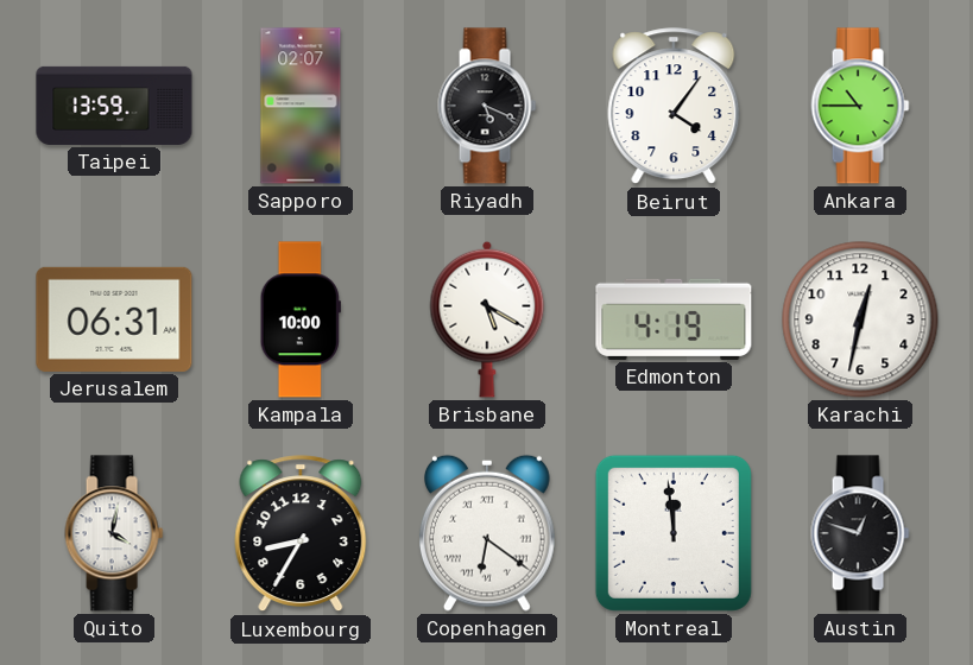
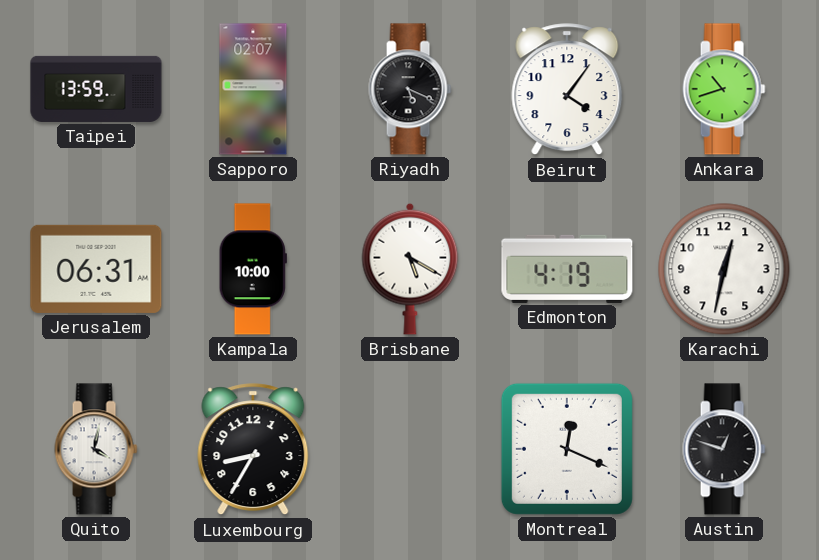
Ankara: 10:45 -> 10:42 (724, 89)
Copenhagen: 6:21 -> none (487, 533)
Montreal: 11:59 -> 12:19 (567, 449)
